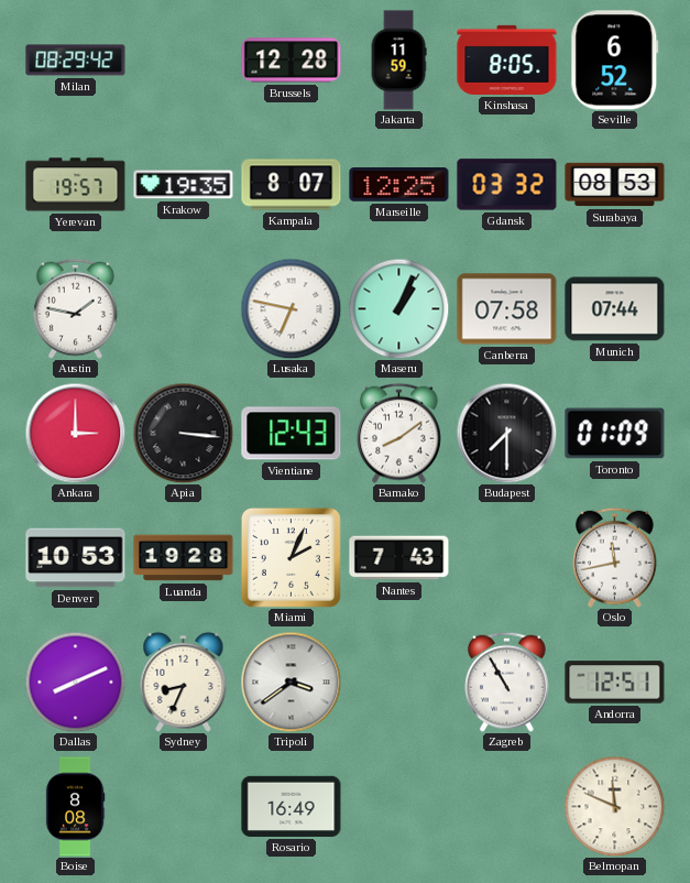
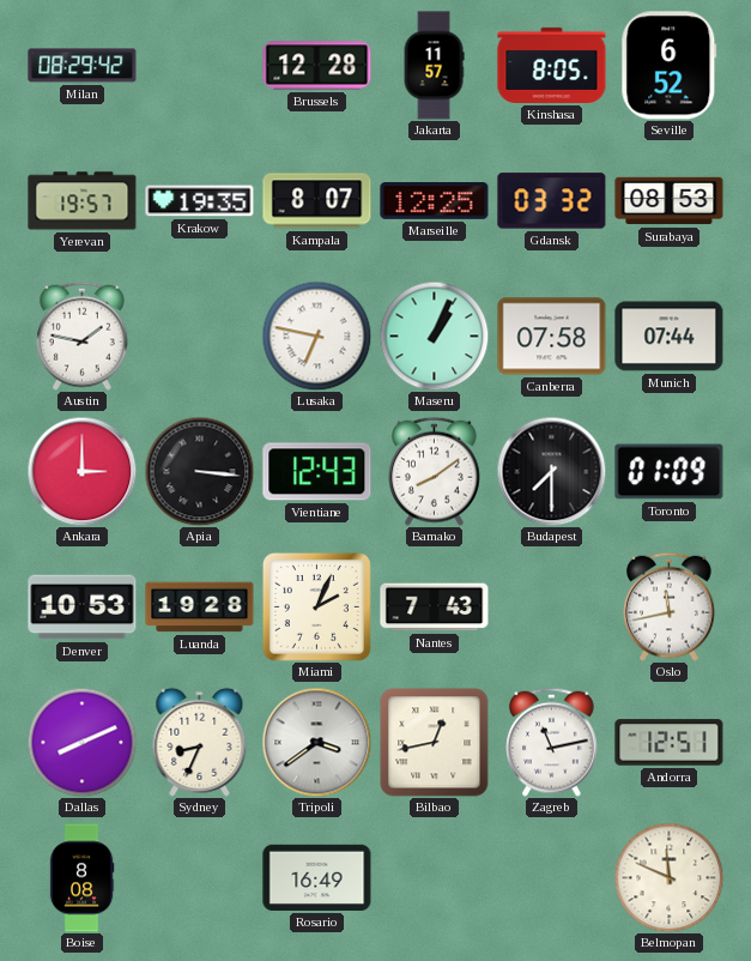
Jakarta: 11:59 -> 11:57 (434, 66)
Bilbao: none -> 12:43 (435, 743)
Zagreb: 10:55 -> 11:13 (552, 742)
